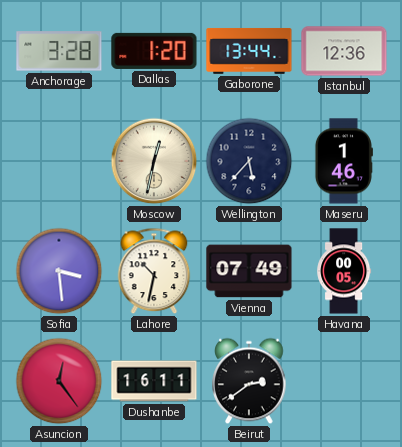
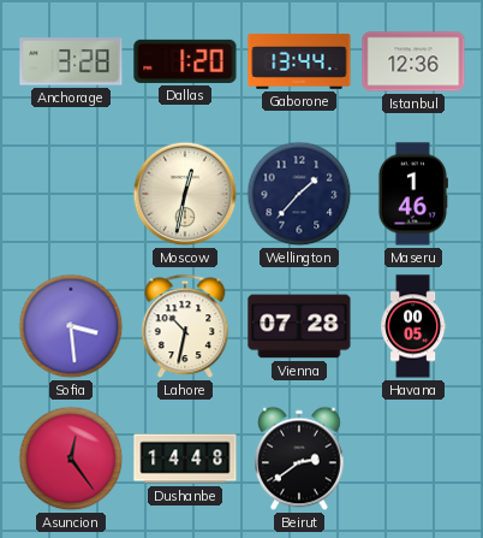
Wellington: 5:37 -> 1:37 (299, 194)
Vienna: 07:49 -> 07:28 (299, 326)
Dushanbe: 16:11 -> 14:48 (185, 459)
